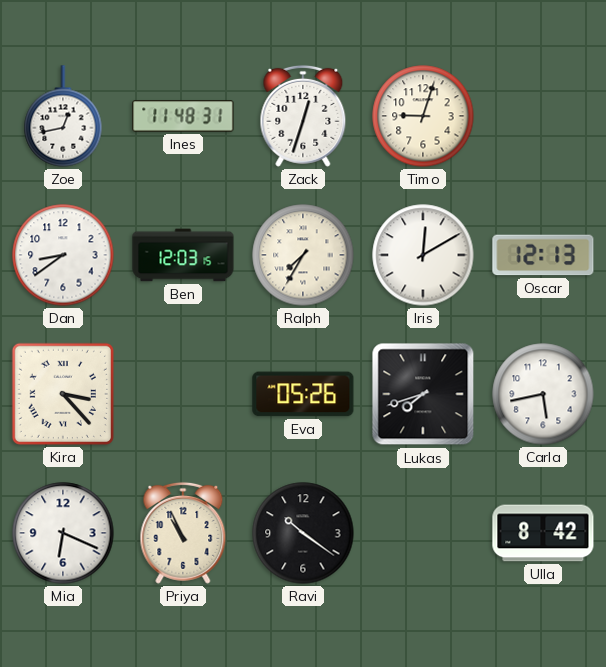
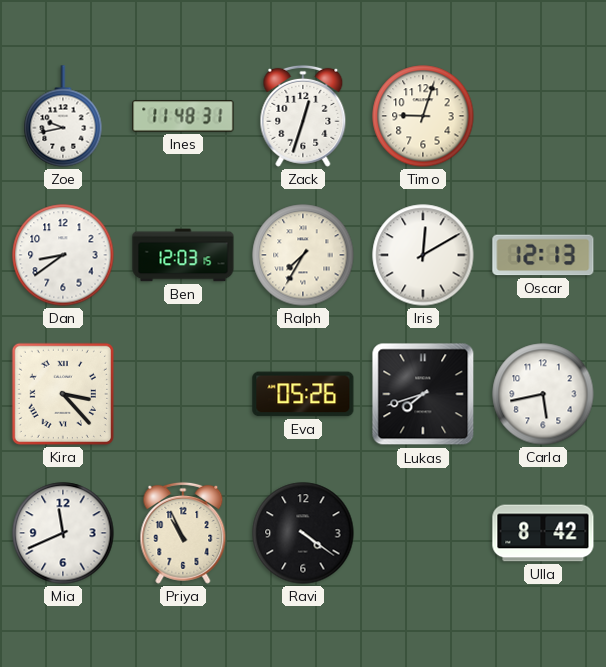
Zoe: 12:43 -> 9:43 (63, 116)
Mia: 6:19 -> 11:41 (63, 533)
Ravi: 10:21 -> 4:21 (303, 533)
